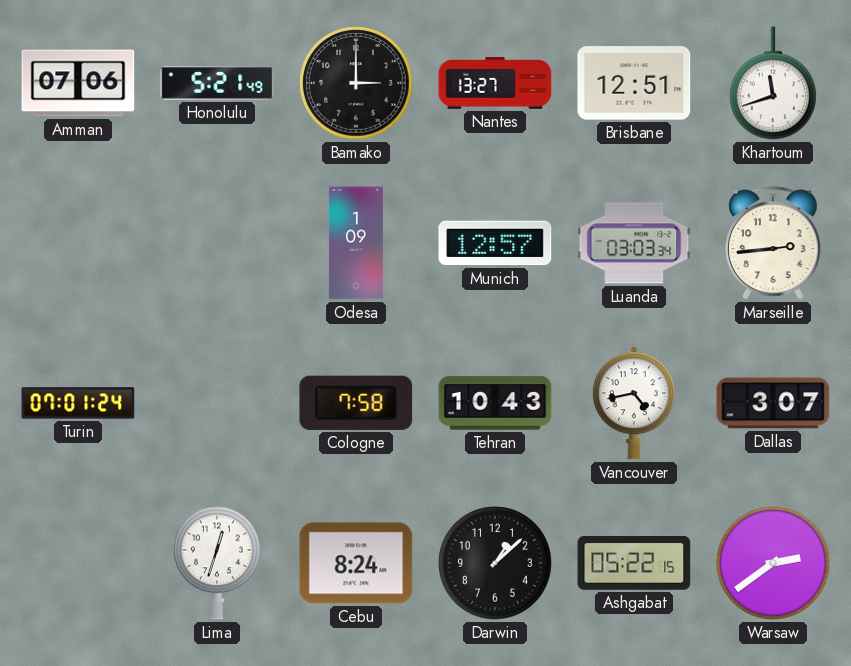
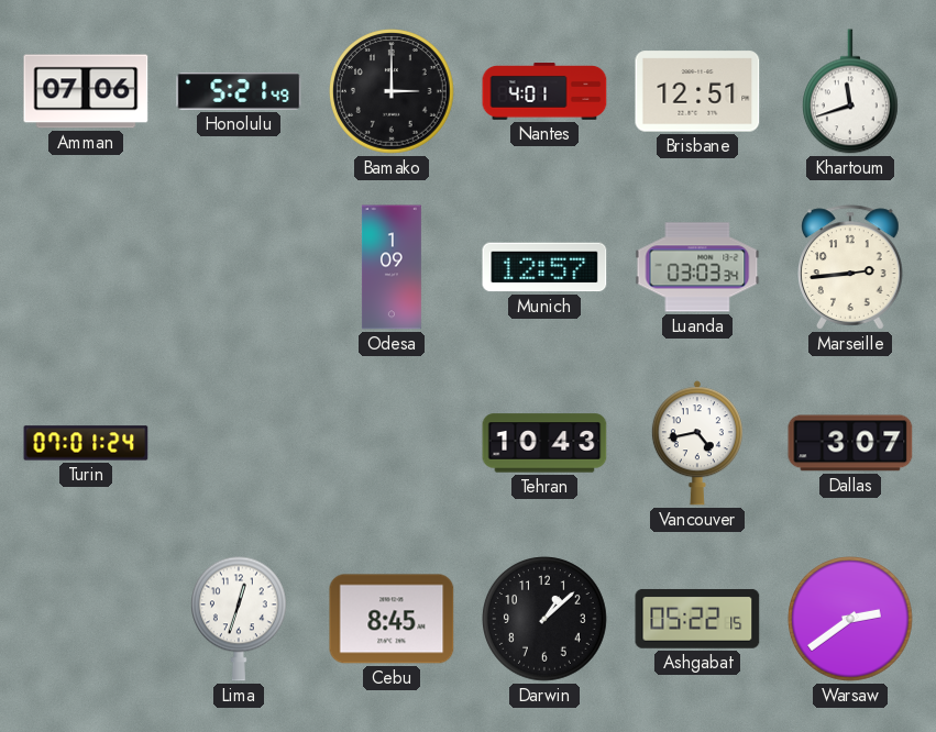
Nantes: 13:27 -> 4:01 (544, 91)
Cologne: 7:58 -> none (356, 403)
Cebu: 8:24 -> 8:45 (392, 619)
